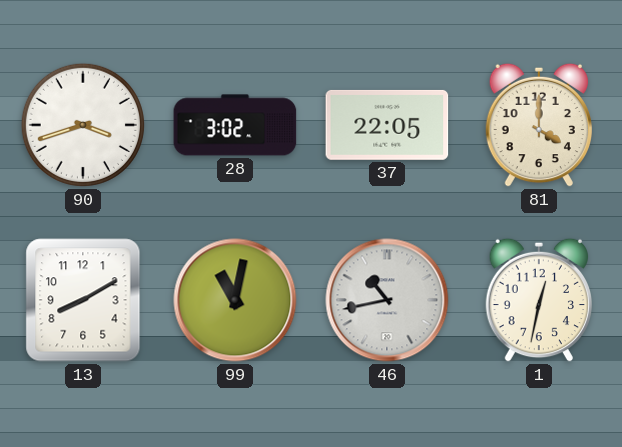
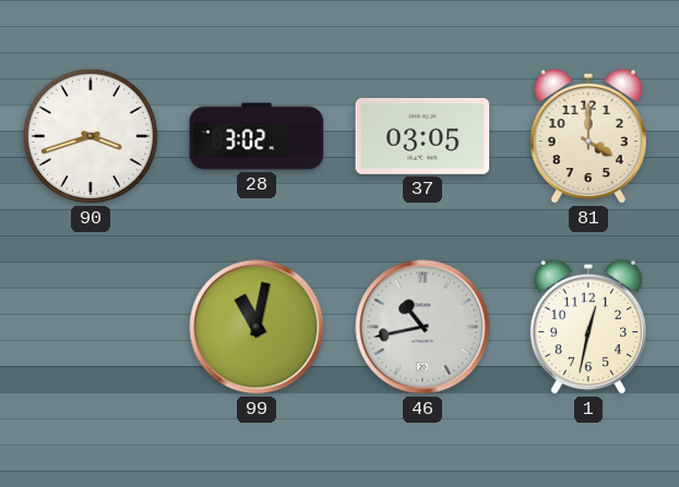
37: 22:05 -> 03:05 (422, 136)
13: 8:10 -> none (83, 300)
